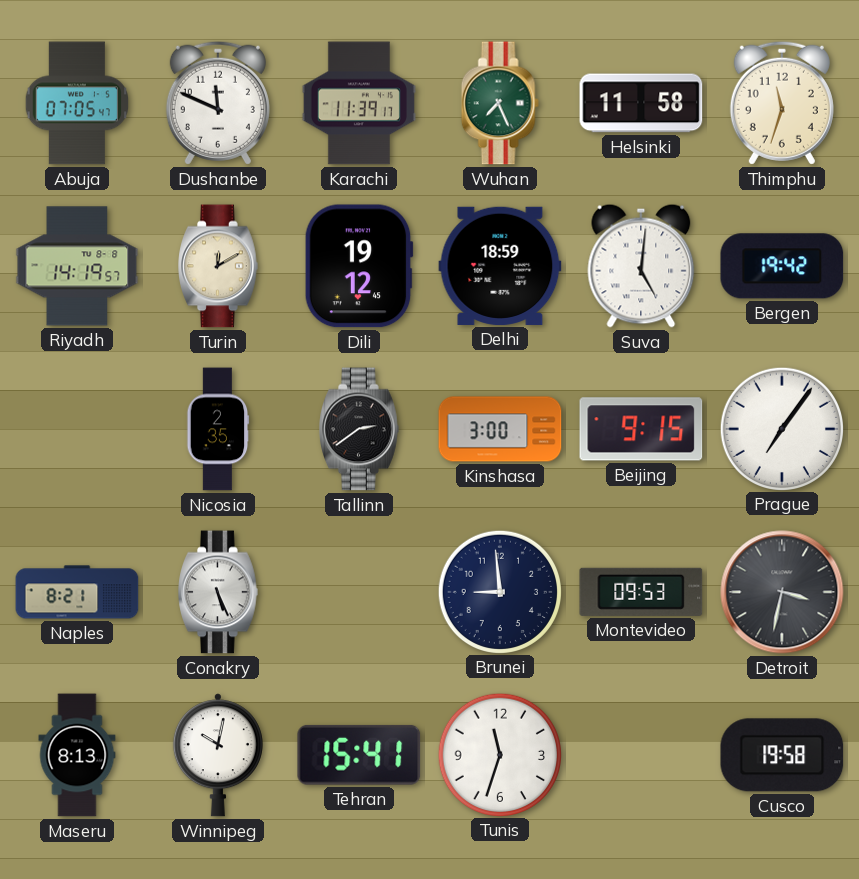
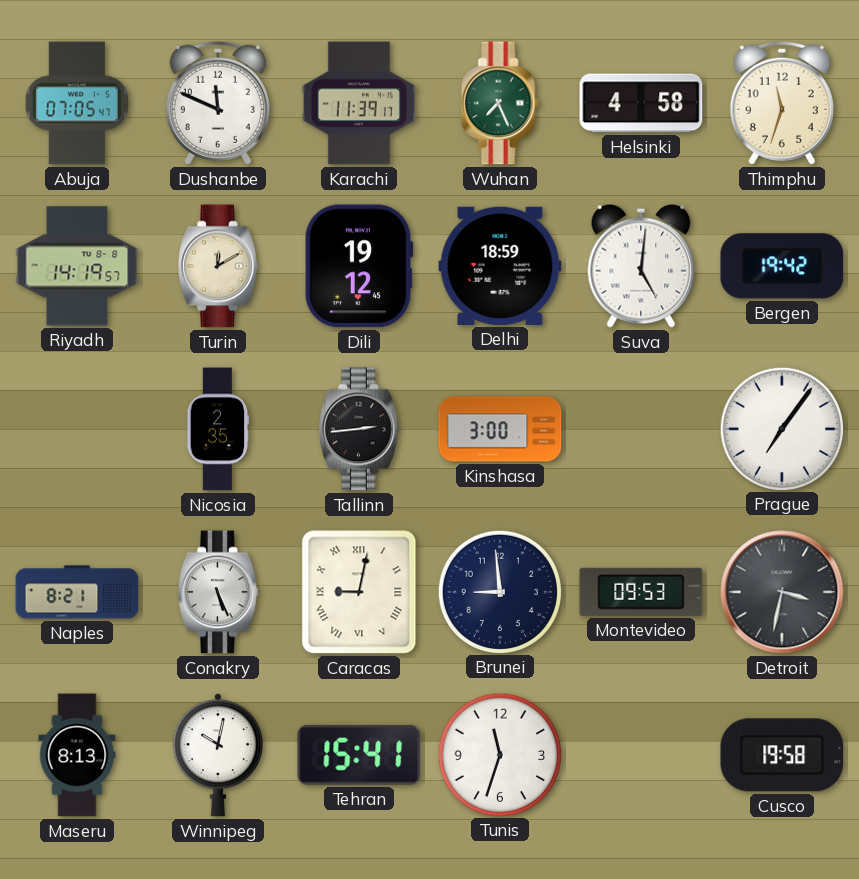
Helsinki: 11:58 -> 4:58 (641, 103)
Tallinn: 2:39 -> 2:44 (359, 429)
Beijing: 9:15 -> none (641, 429)
Caracas: none -> 9:02 (359, 592)
